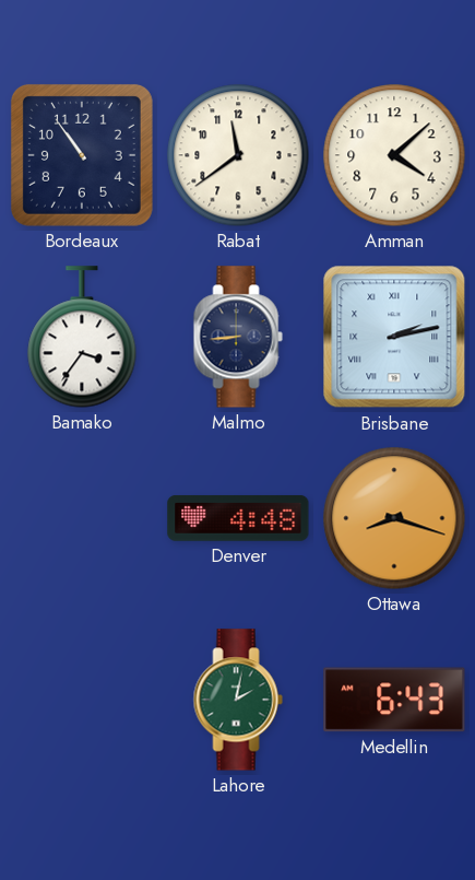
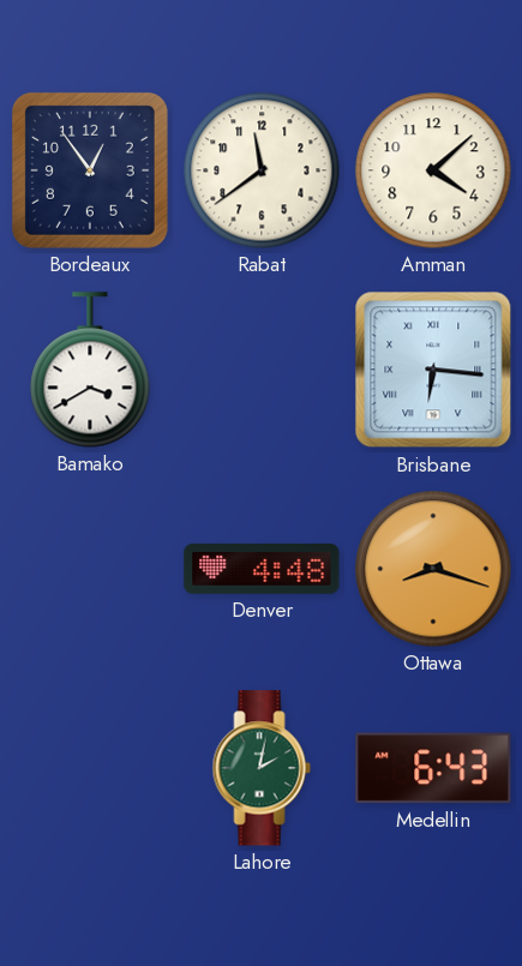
Bordeaux: 10:54 -> 12:54 (90, 170)
Bamako: 3:36 -> 3:40 (90, 370)
Malmo: 8:44 -> none (238, 337)
Brisbane: 2:13 -> 6:16 (433, 370)
